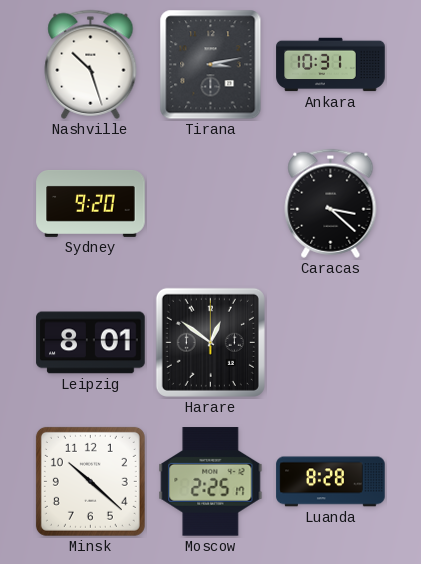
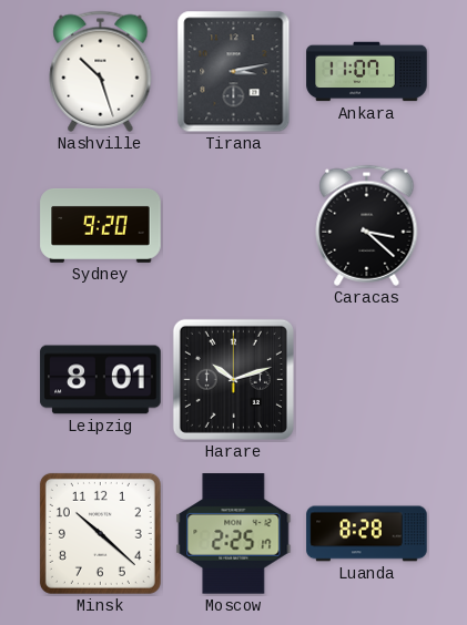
Ankara: 10:31 -> 11:07 (367, 72)
Harare: 12:51 -> 10:12 (233, 379)
